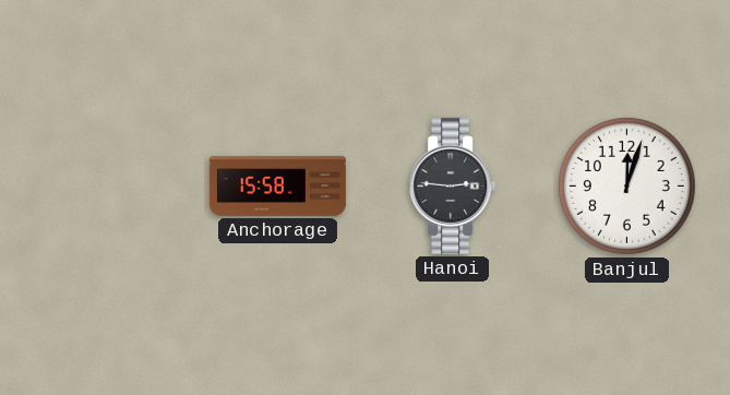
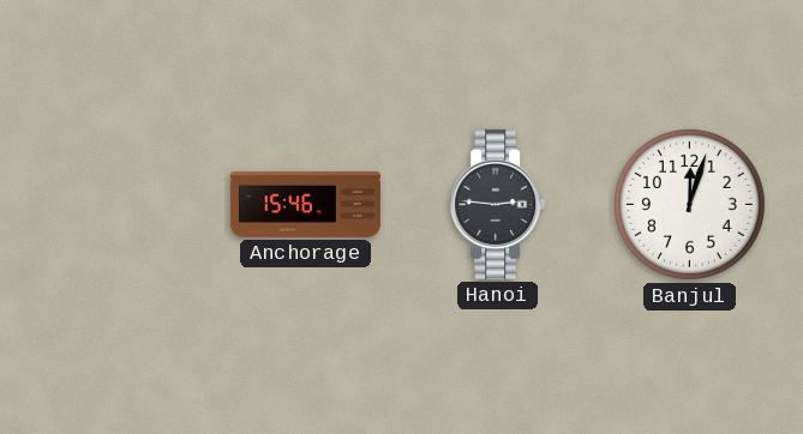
Anchorage: 15:58 -> 15:46 (305, 204)
